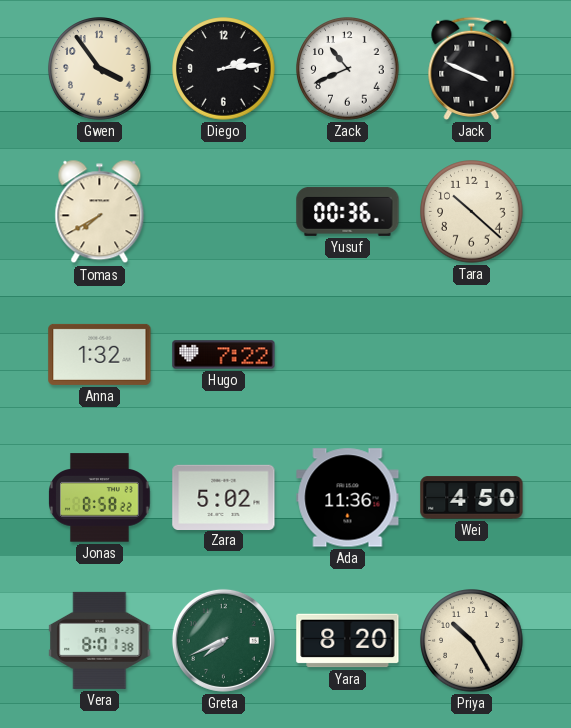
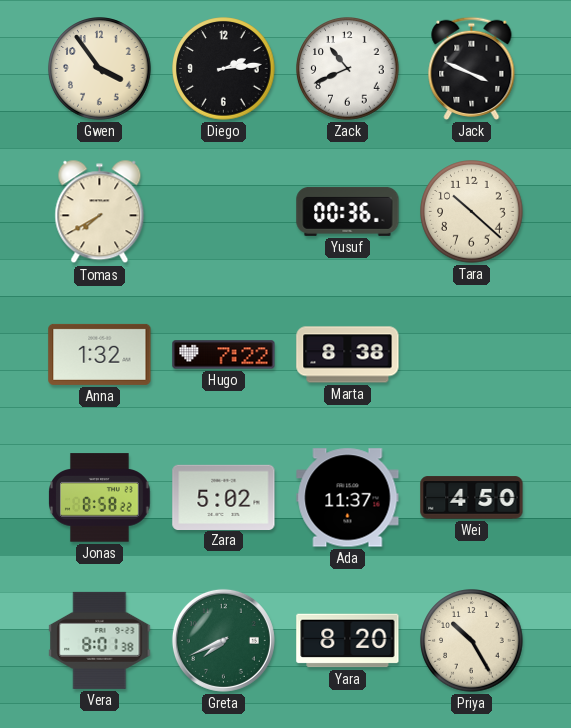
Marta: none -> 8:38 (348, 355)
Ada: 11:36 -> 11:37 (348, 498)
